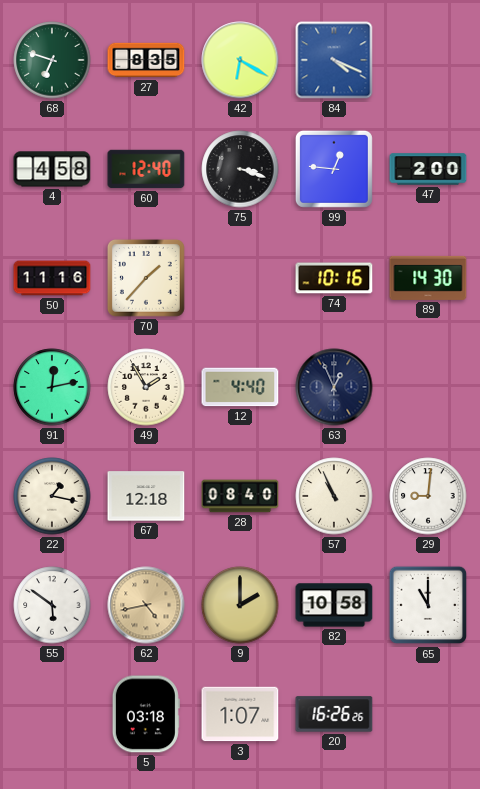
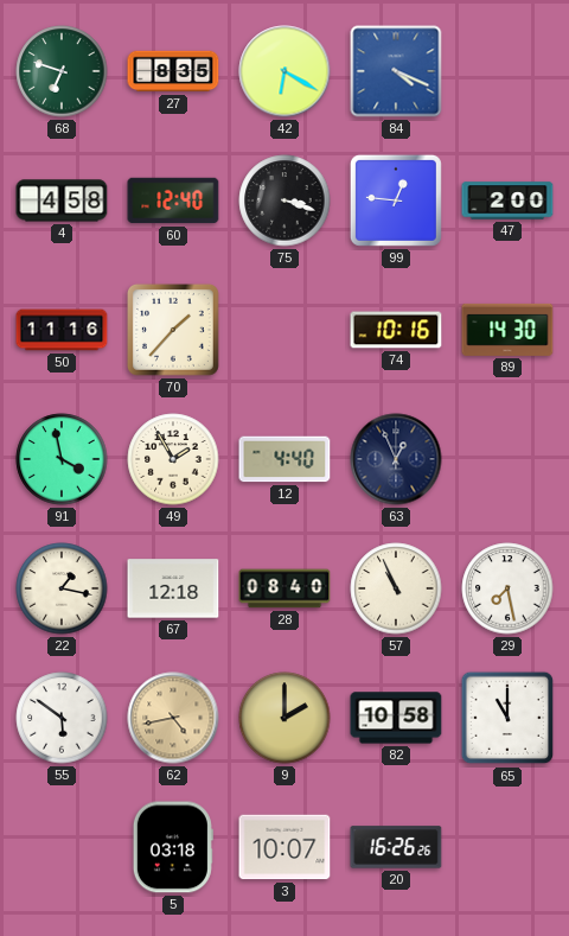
91: 12:13 -> 3:58 (62, 459)
29: 9:01 -> 7:28 (507, 588)
3: 1:07 -> 10:07 (284, 847)
